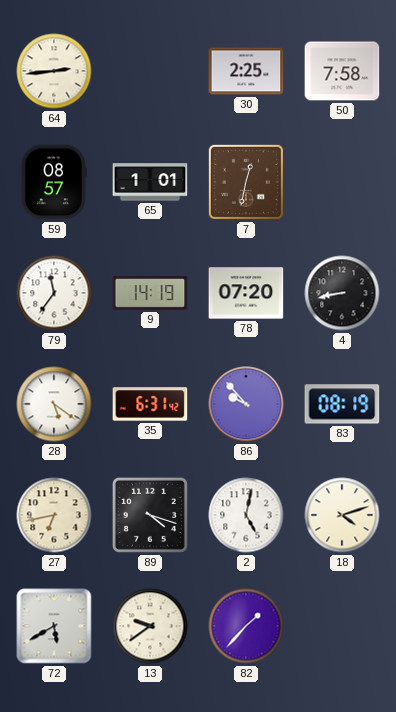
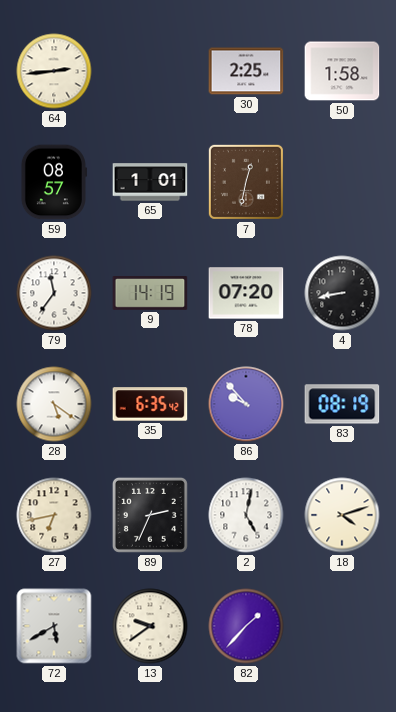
50: 7:58 -> 1:58 (342, 71)
35: 6:31 -> 6:35 (150, 404)
89: 4:18 -> 2:34 (150, 515)
